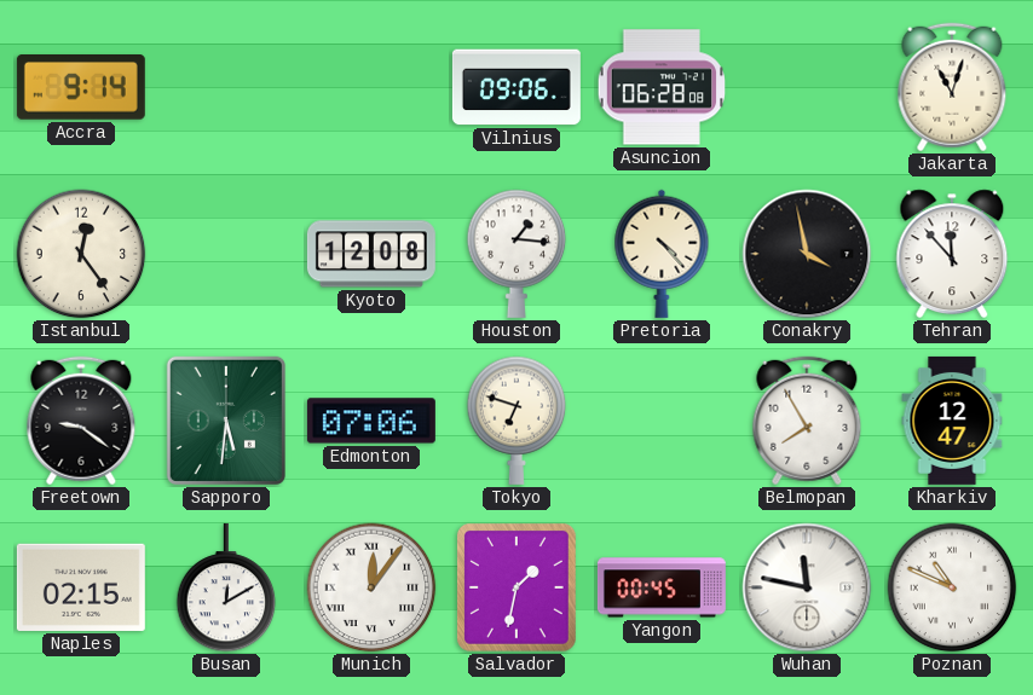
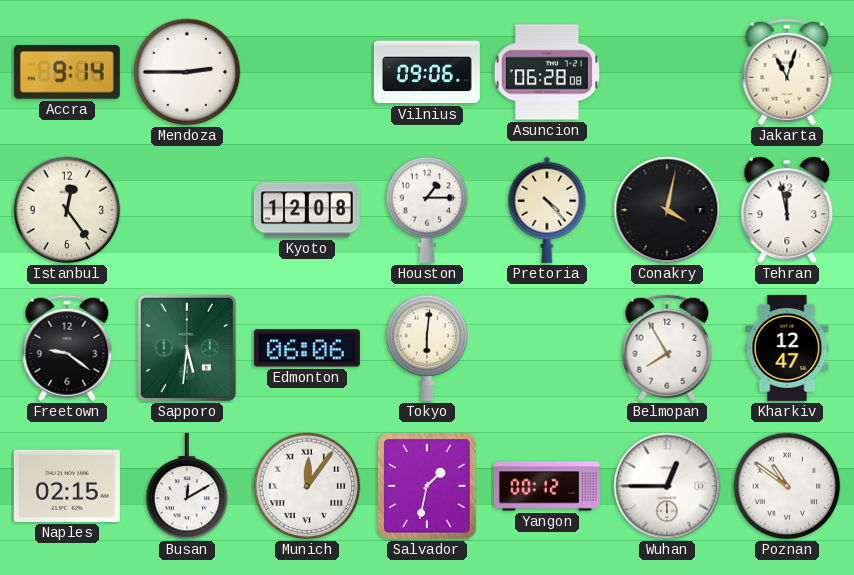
Mendoza: none -> 2:45 (187, 72)
Houston: 1:16 -> 1:15 (427, 210)
Conakry: 3:58 -> 4:02 (667, 210)
Tehran: 11:53 -> 11:58 (787, 210)
Edmonton: 07:06 -> 06:06 (307, 348)
Tokyo: 6:48 -> 6:01 (427, 348)
Yangon: 00:45 -> 00:12 (547, 486)
Wuhan: 11:47 -> 12:45 (667, 486)
Poznan: 10:49 -> 10:51 (787, 486)
